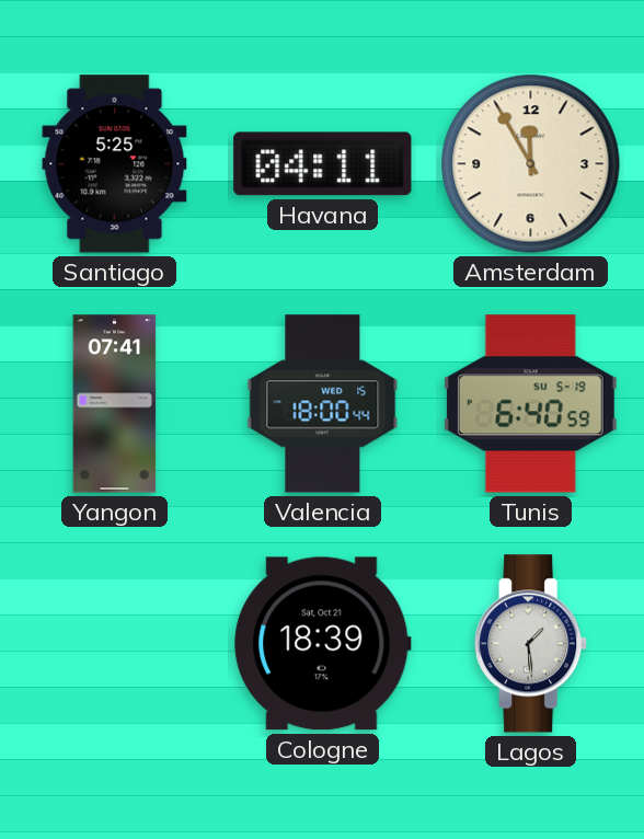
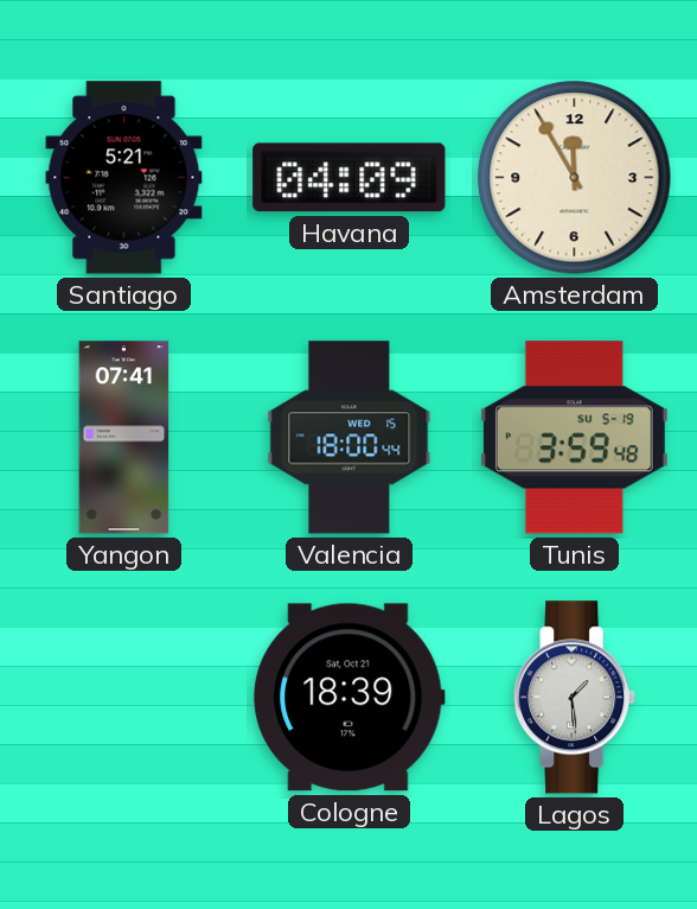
Santiago: 5:25 -> 5:21 (124, 178)
Havana: 04:11 -> 04:09 (350, 178)
Tunis: 6:40 -> 3:59 (574, 438)
